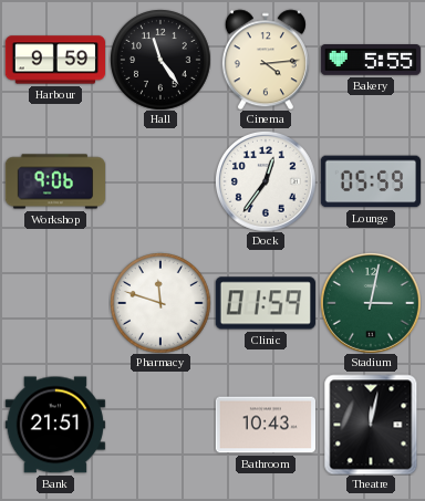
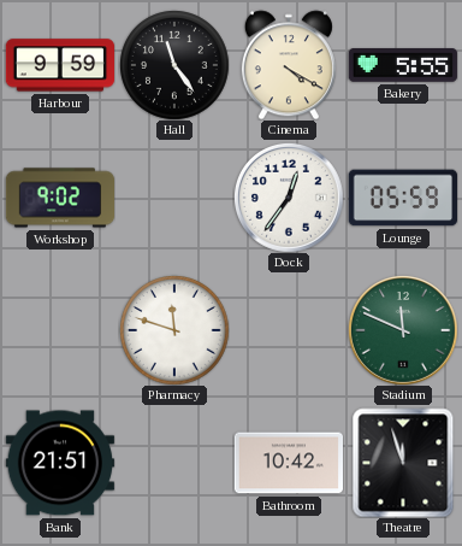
Cinema: 4:14 -> 4:20 (289, 65)
Workshop: 9:06 -> 9:02 (59, 198)
Clinic: 01:59 -> none (266, 303)
Stadium: 3:02 -> 11:49 (403, 330)
Bathroom: 10:43 -> 10:42 (288, 463)
Theatre: 12:02 -> 11:57 (403, 463)
